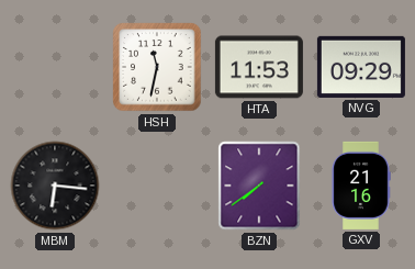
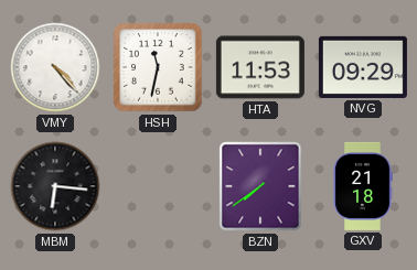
VMY: none -> 4:23 (55, 67)
GXV: 21:16 -> 21:18 (363, 186)
